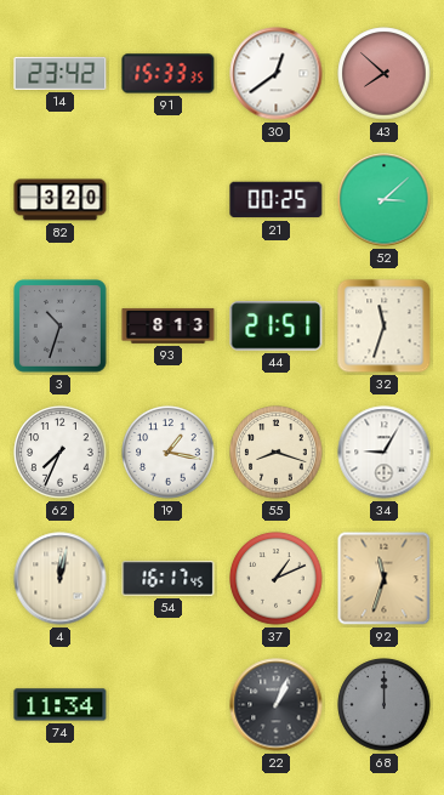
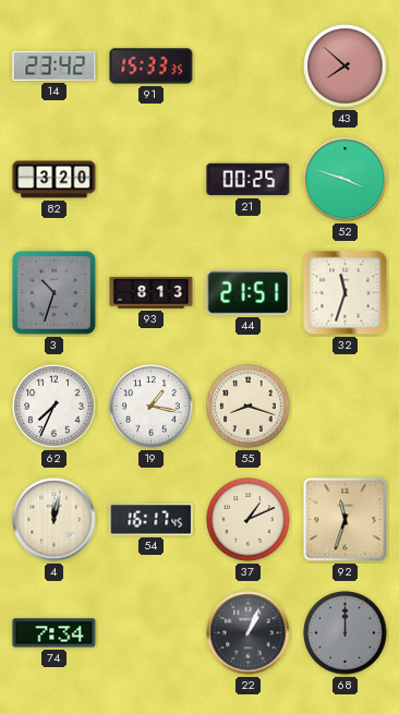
30: 12:39 -> none (277, 74)
52: 3:08 -> 3:48 (346, 180)
34: 9:05 -> none (385, 453)
74: 11:34 -> 7:34 (55, 633)
